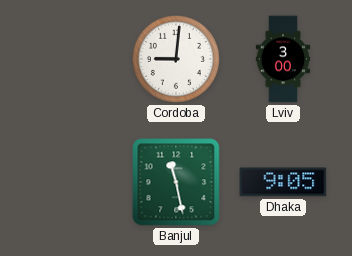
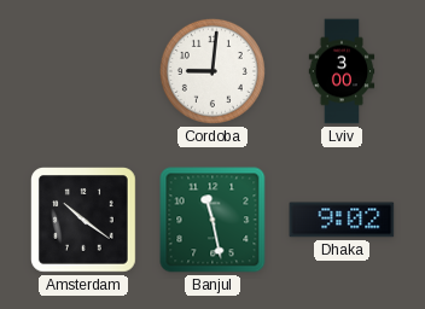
Amsterdam: none -> 10:21 (83, 220)
Dhaka: 9:05 -> 9:02 (342, 220)
